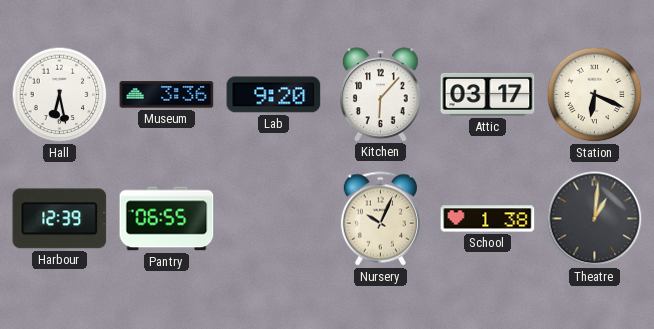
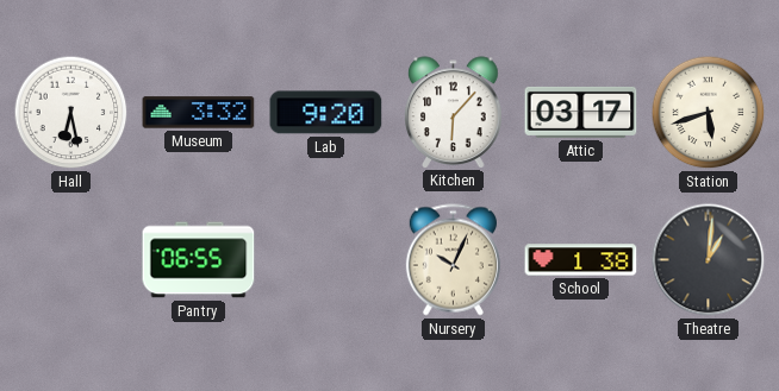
Museum: 3:36 -> 3:32 (199, 113)
Station: 6:19 -> 5:42 (709, 113)
Harbour: 12:39 -> none (60, 219)
